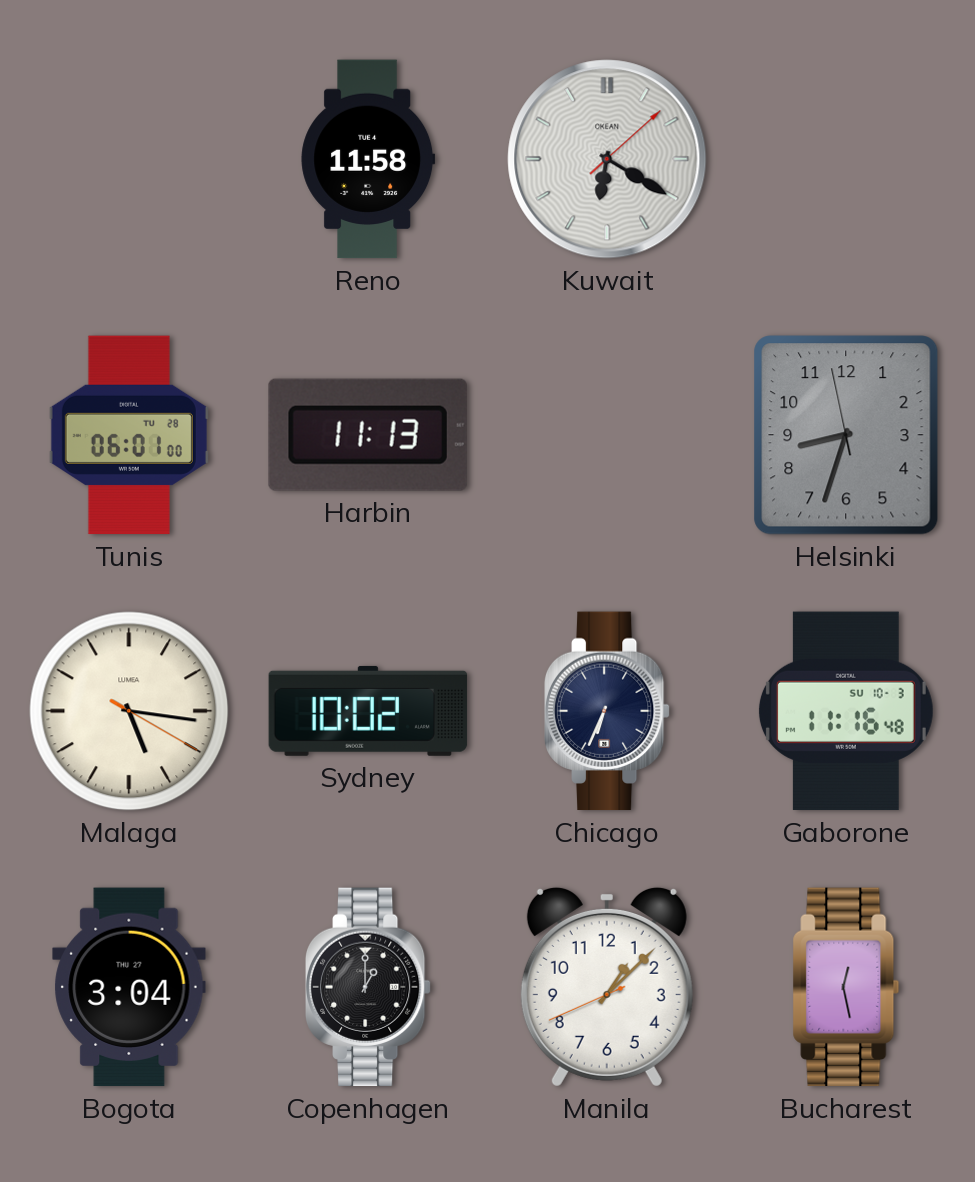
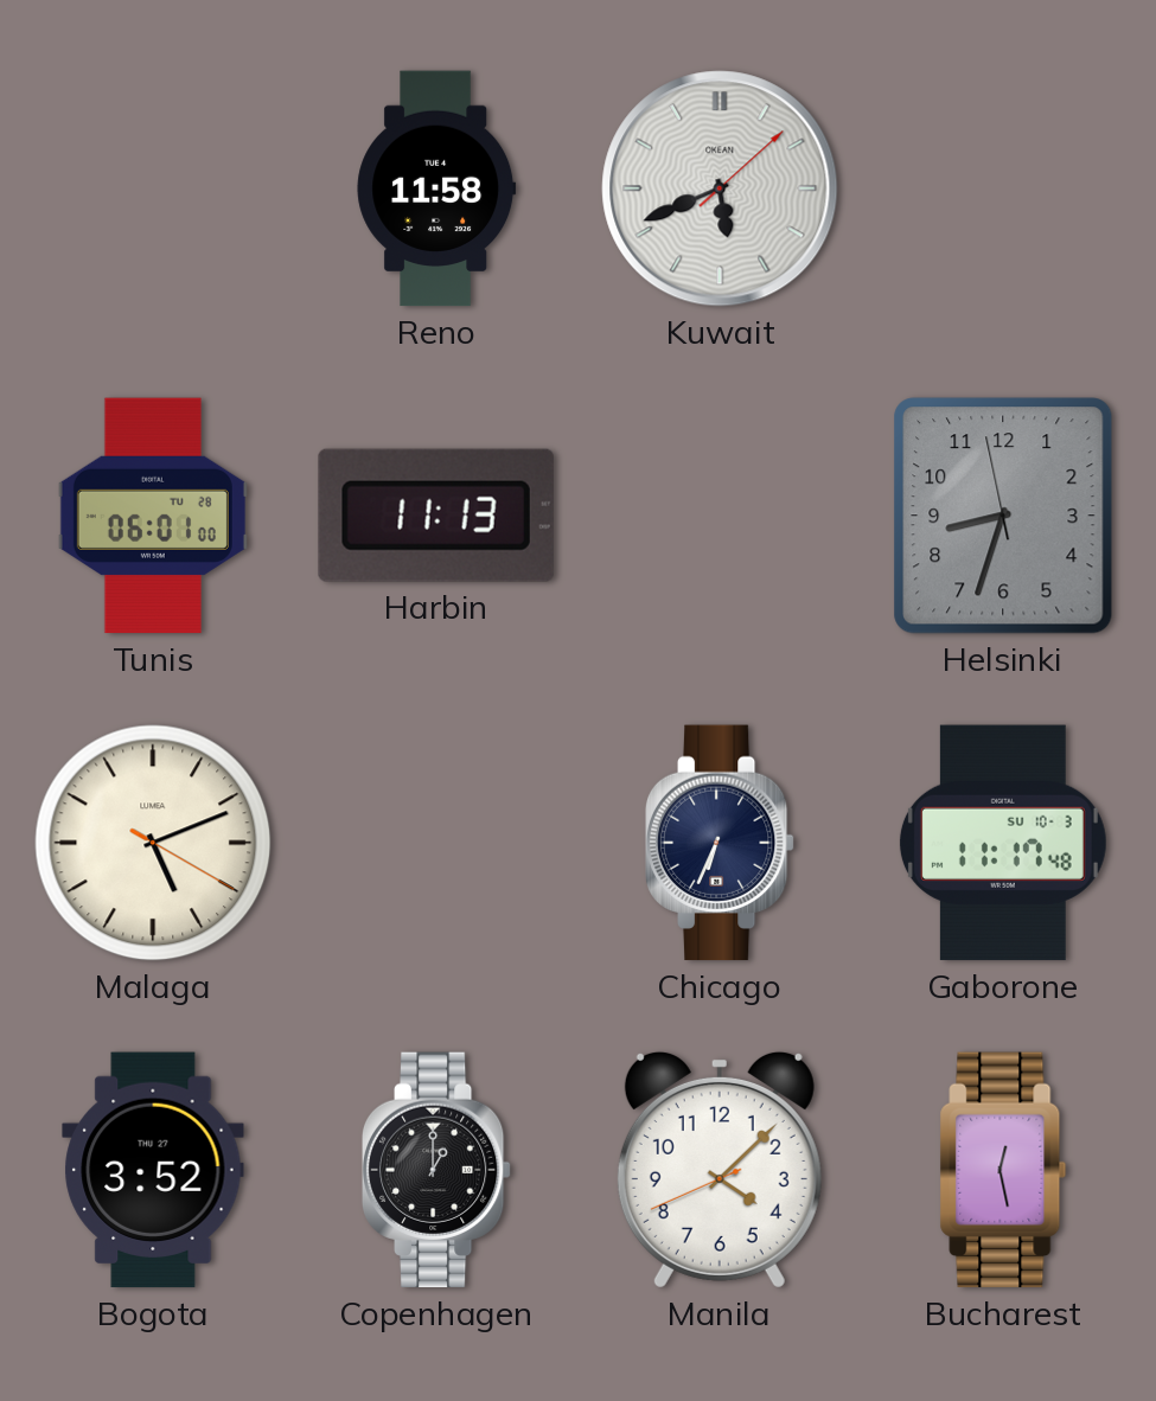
Kuwait: 6:20 -> 5:41 (720, 188)
Malaga: 5:16 -> 5:11 (153, 843)
Sydney: 10:02 -> none (368, 711)
Gaborone: 11:16 -> 11:17 (1003, 843)
Bogota: 3:04 -> 3:52 (153, 1170)
Manila: 1:07 -> 4:07 (720, 1170)
